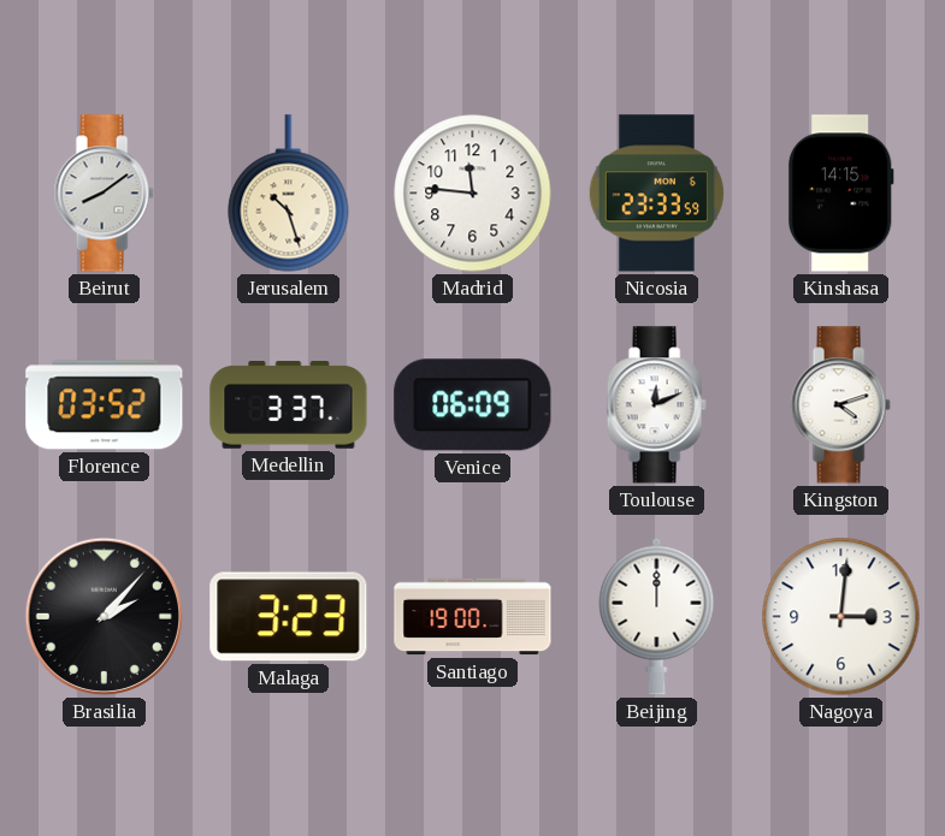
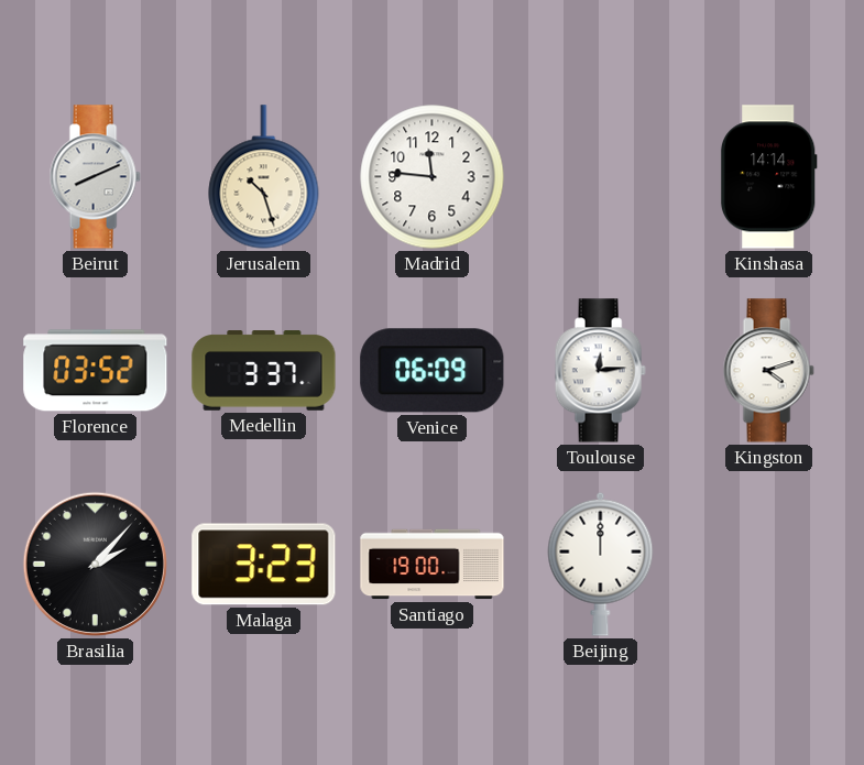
Beirut: 8:09 -> 8:11 (95, 177)
Nicosia: 23:33 -> none (656, 194)
Kinshasa: 14:15 -> 14:14 (768, 177)
Toulouse: 12:11 -> 12:14 (600, 371)
Nagoya: 3:01 -> none (841, 617)
